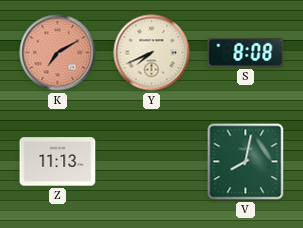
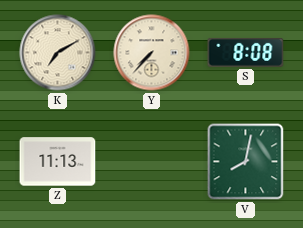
K dial: salmon -> cream (58, 53)
Y: 7:41 -> 7:37 (152, 53)
